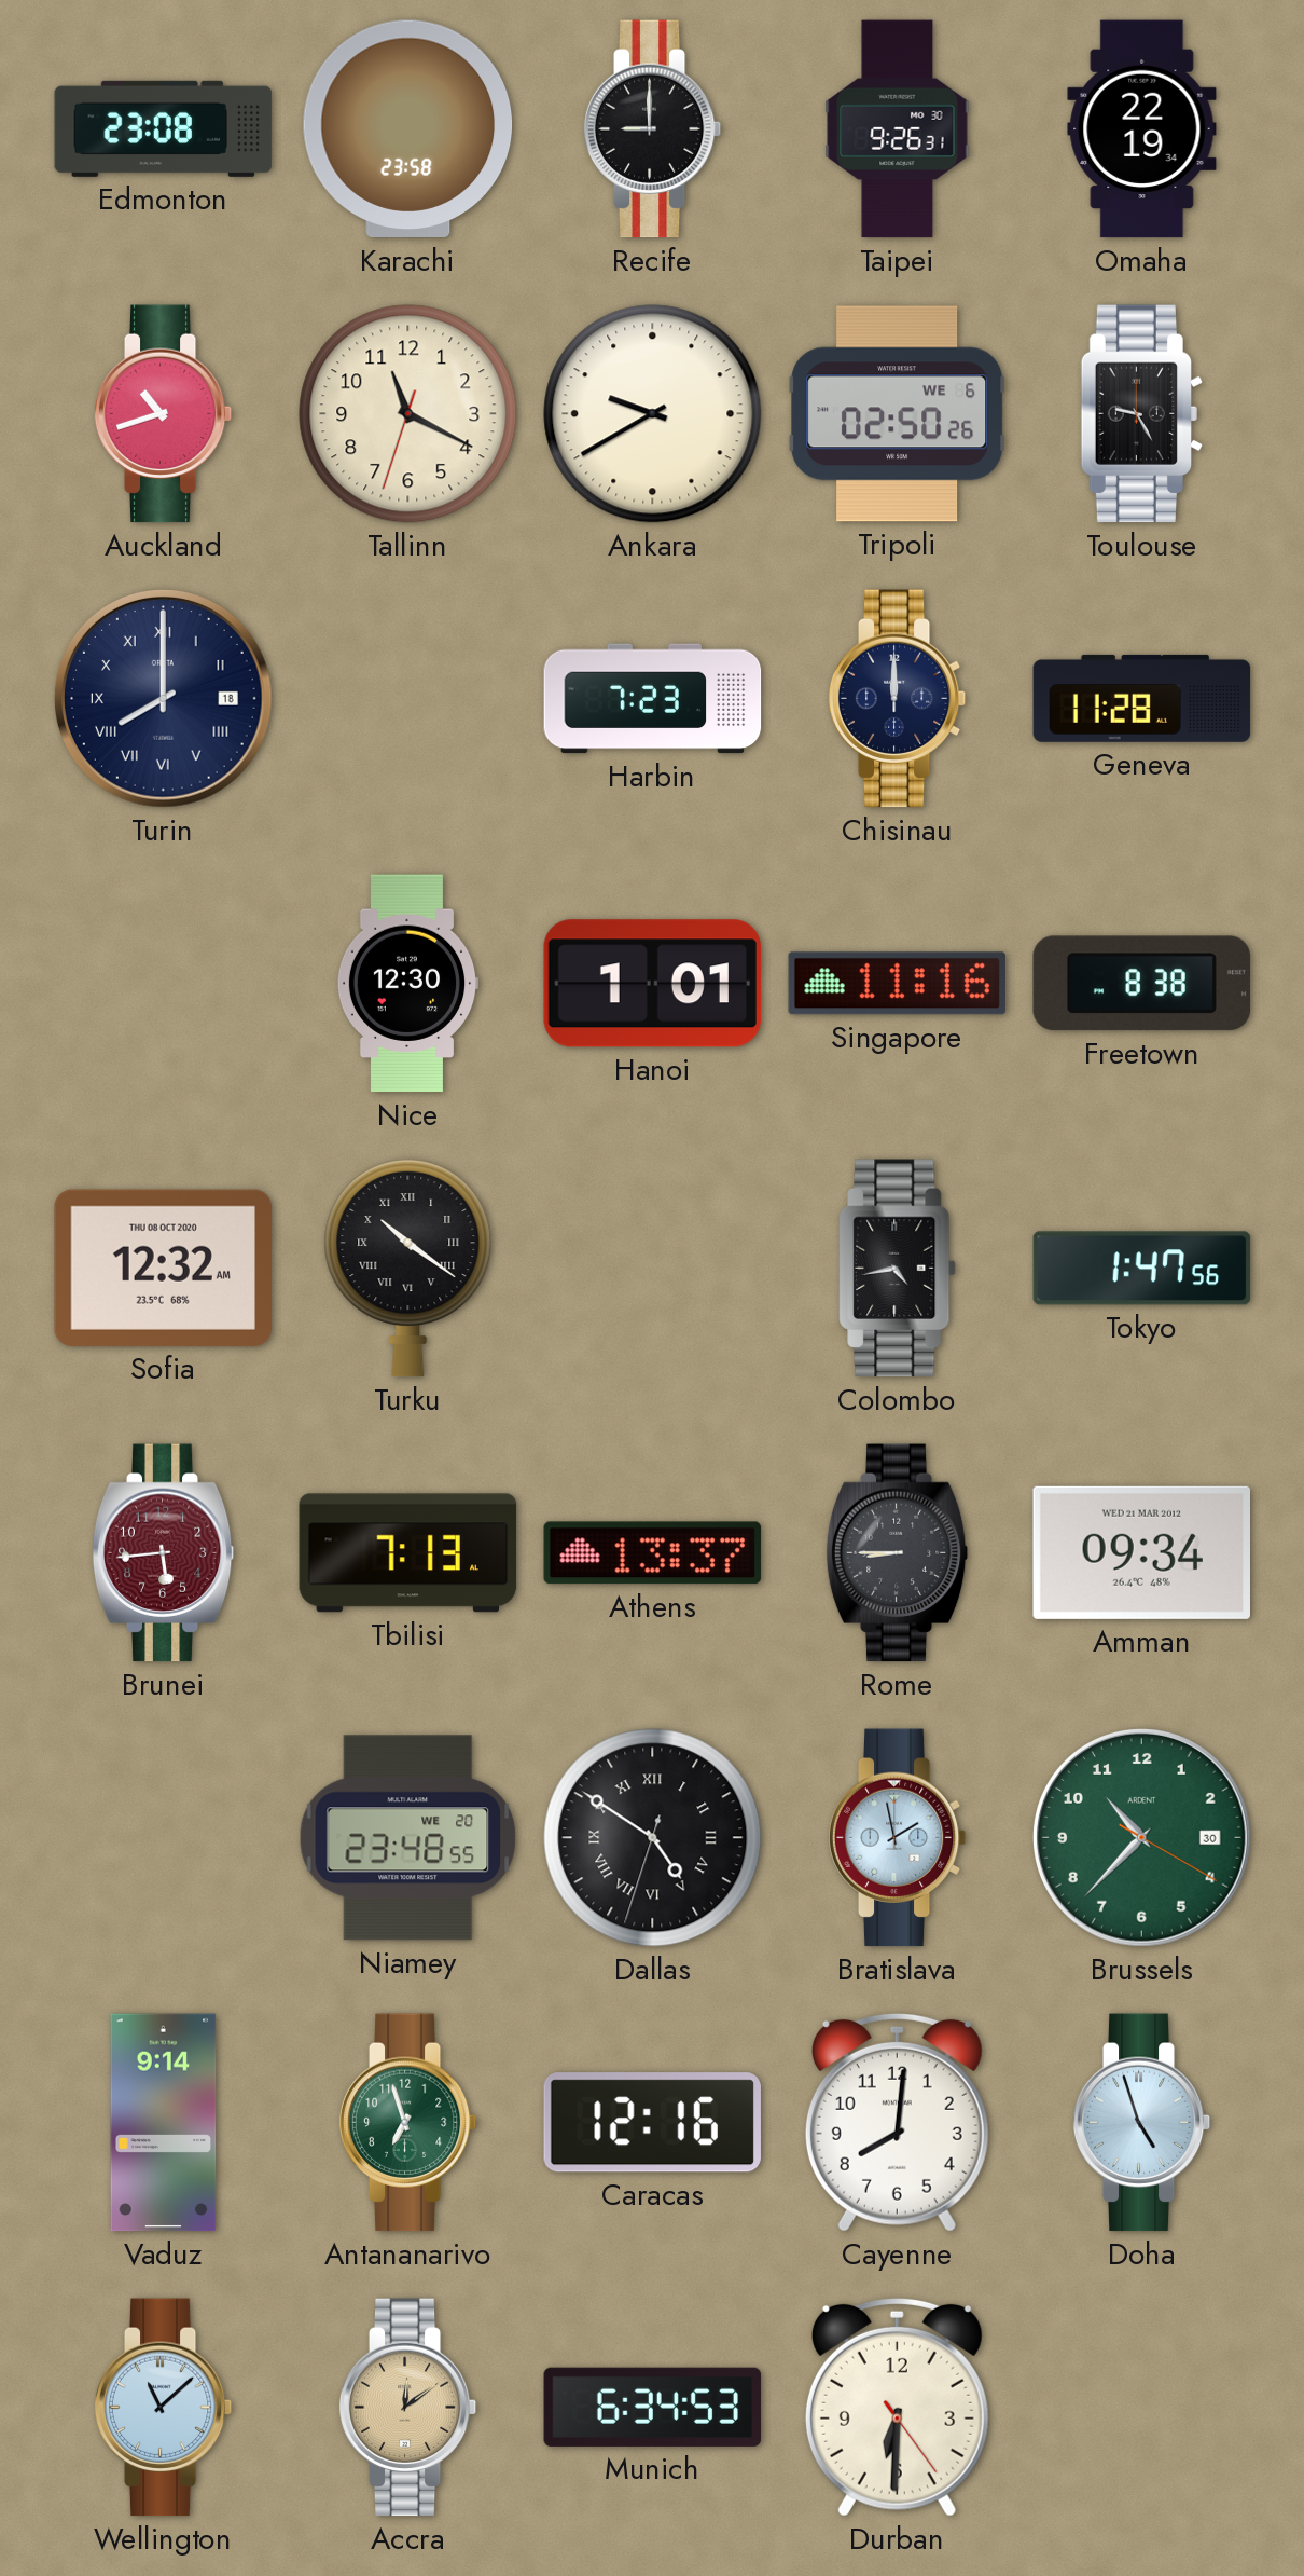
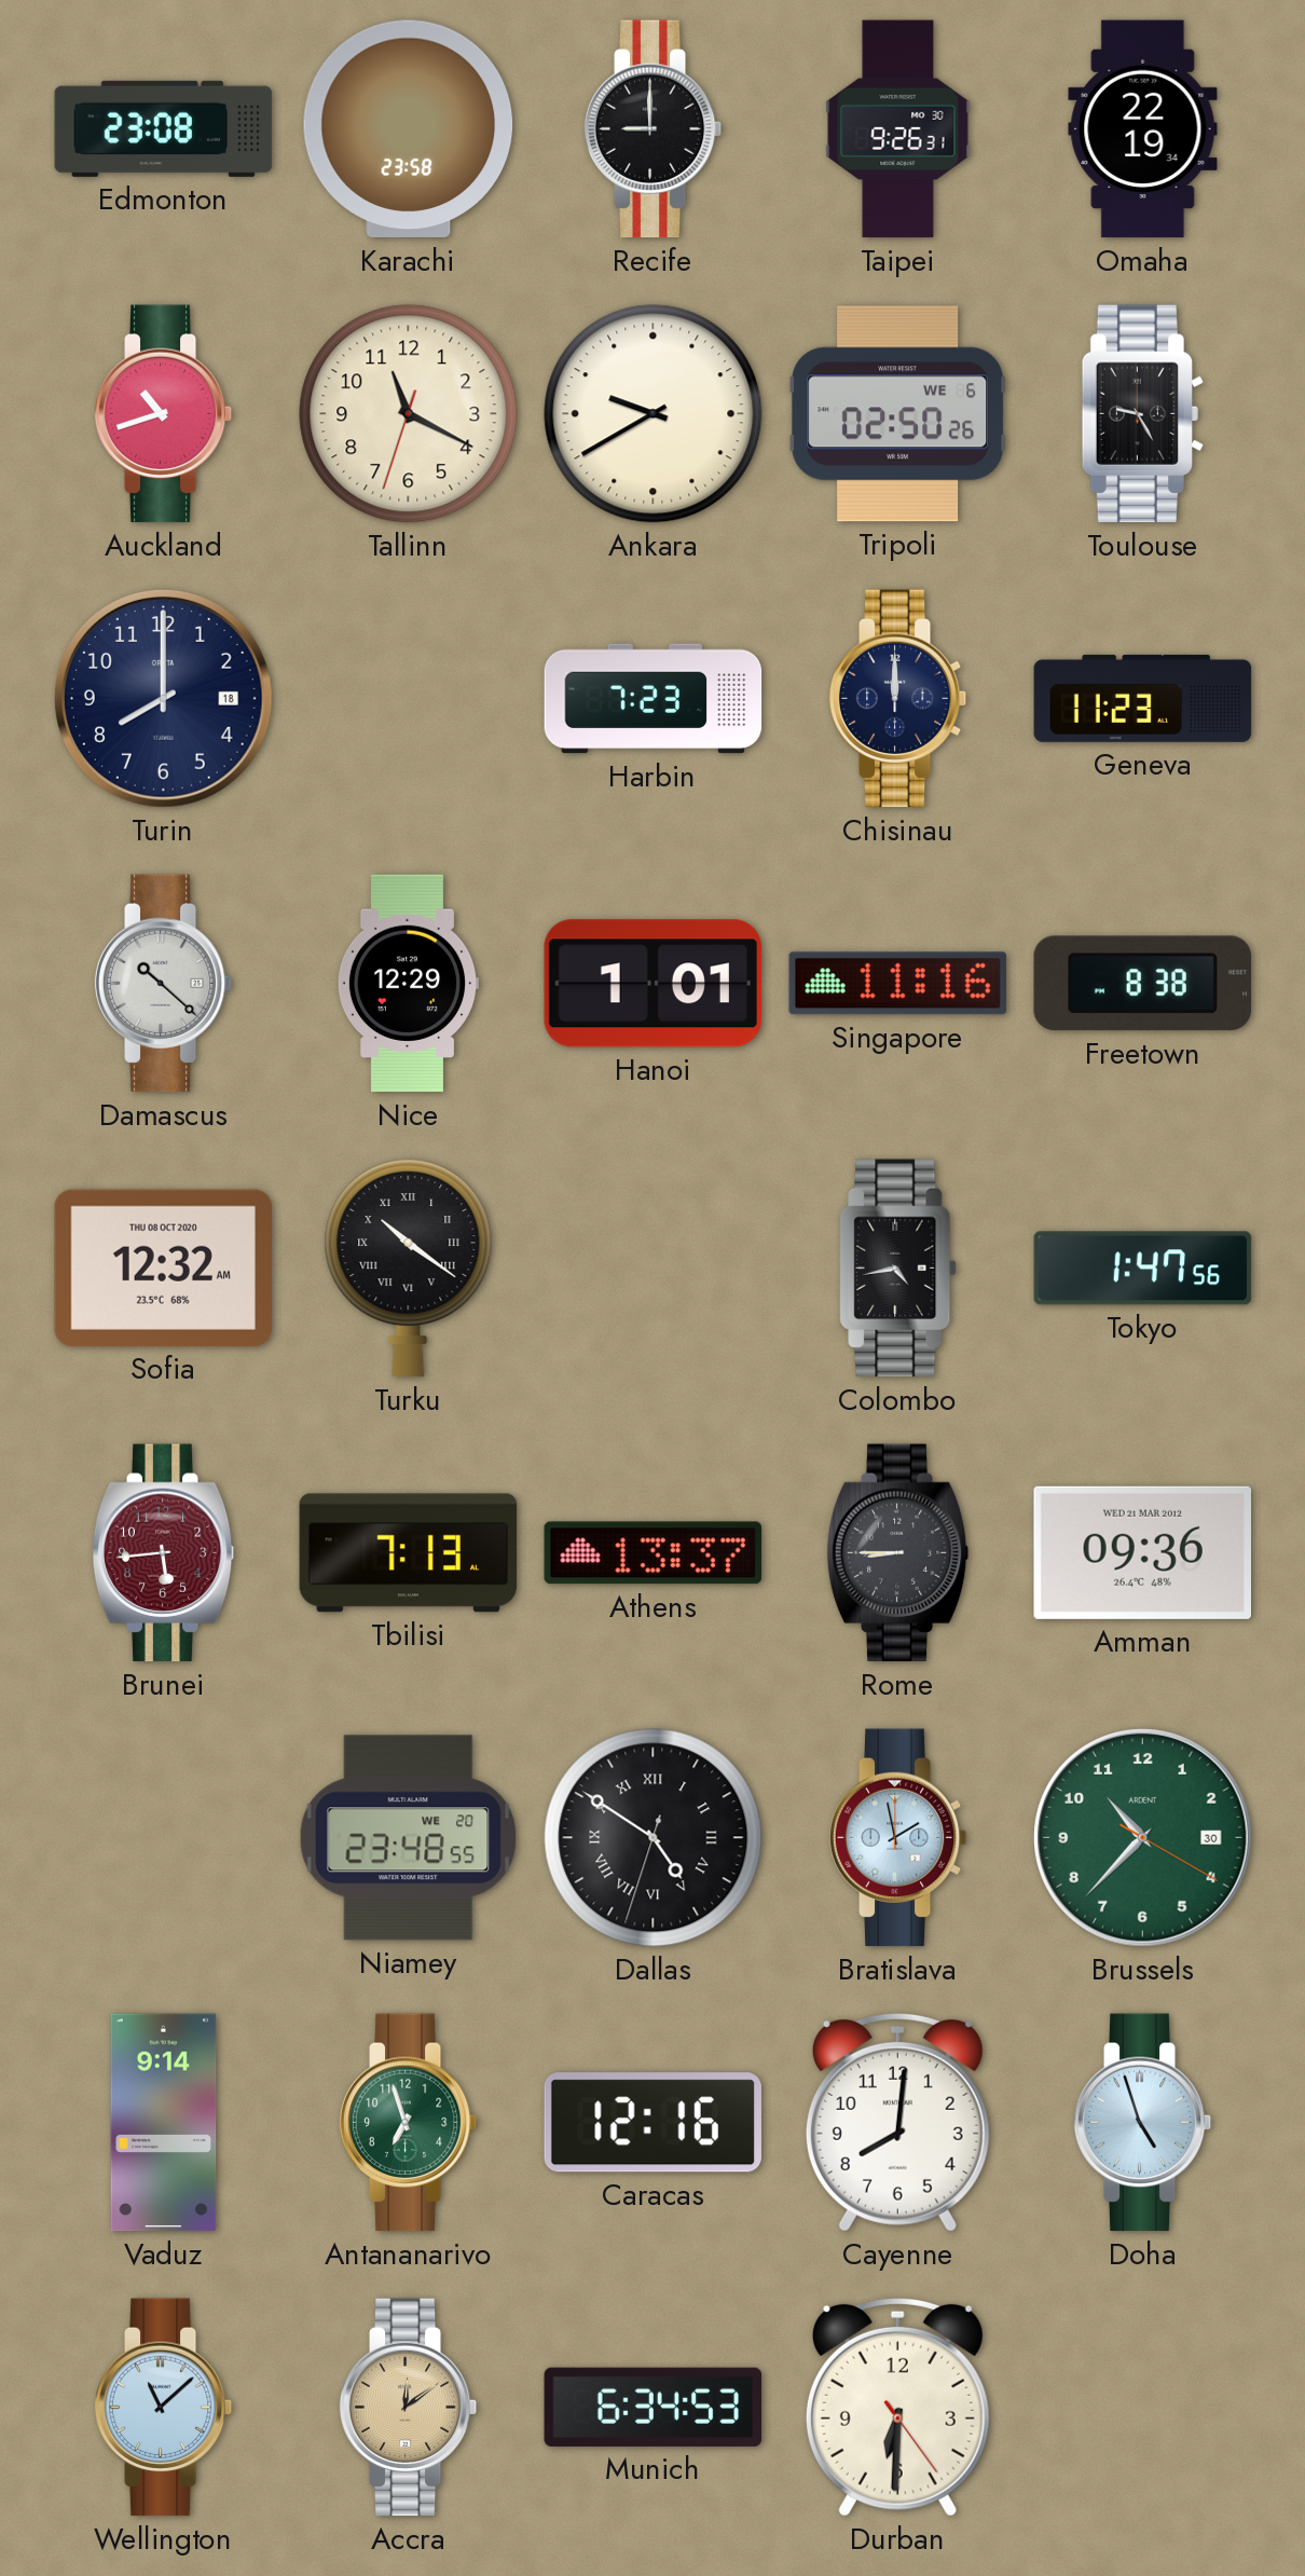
Turin numerals: Roman -> Arabic (164, 699)
Geneva: 11:28 -> 11:23 (1143, 698)
Damascus: none -> 10:22 (164, 984)
Nice: 12:30 -> 12:29 (408, 984)
Amman: 09:34 -> 09:36 (1142, 1552)
